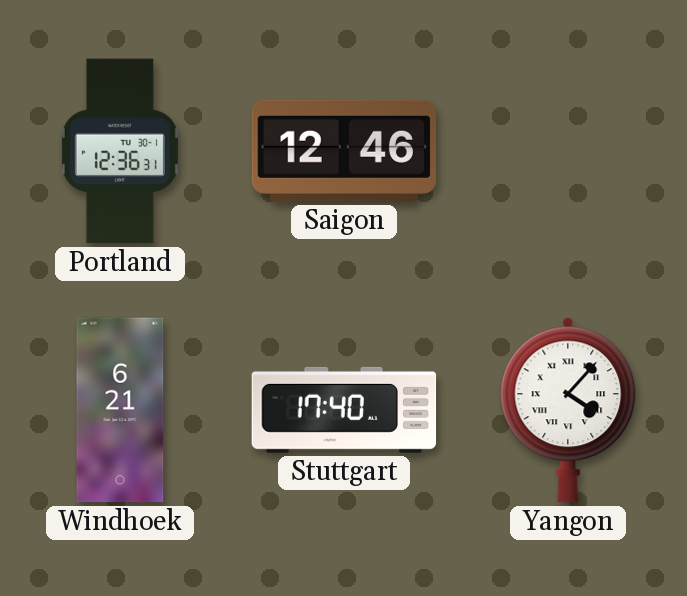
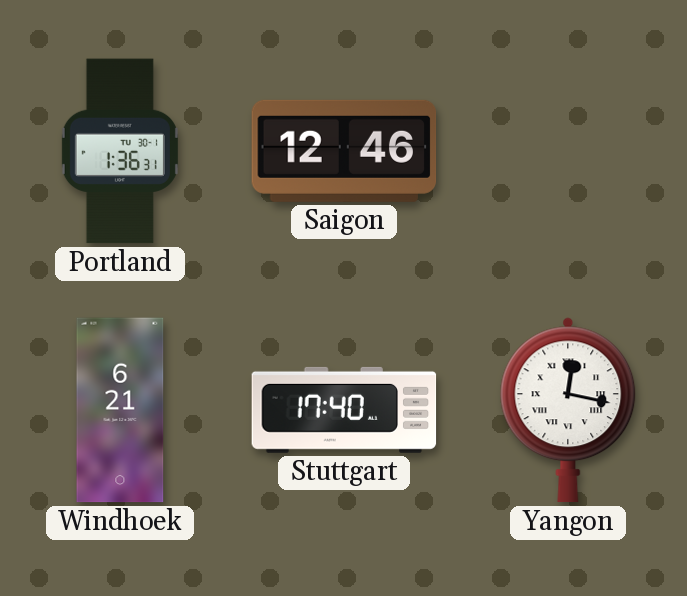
Portland: 12:36 -> 1:36 (120, 151)
Yangon: 4:07 -> 12:17 (568, 410)
